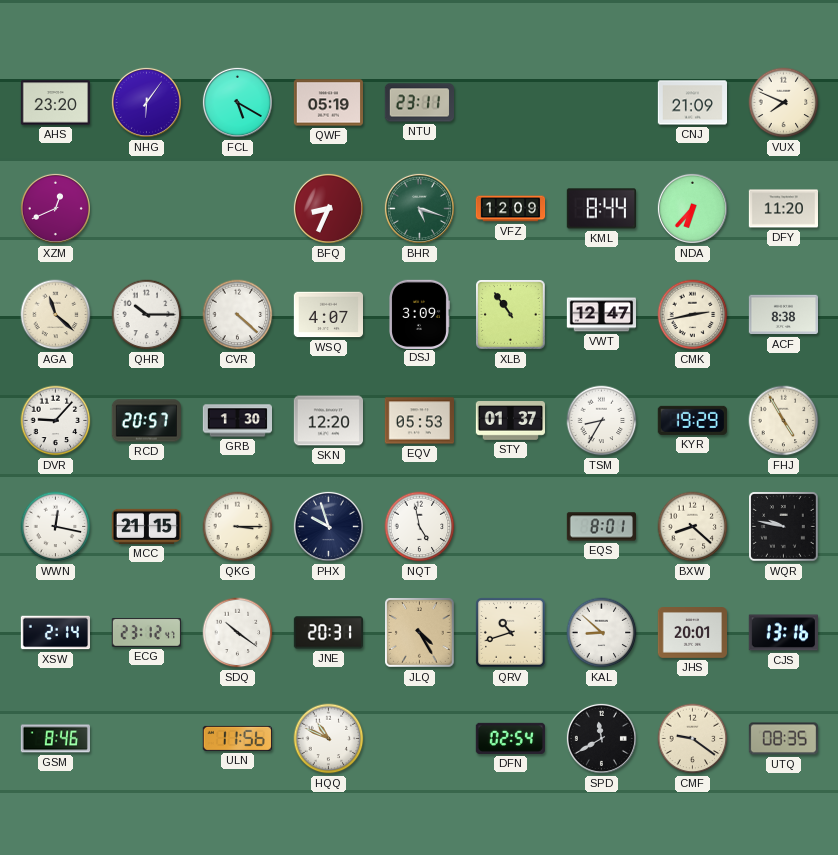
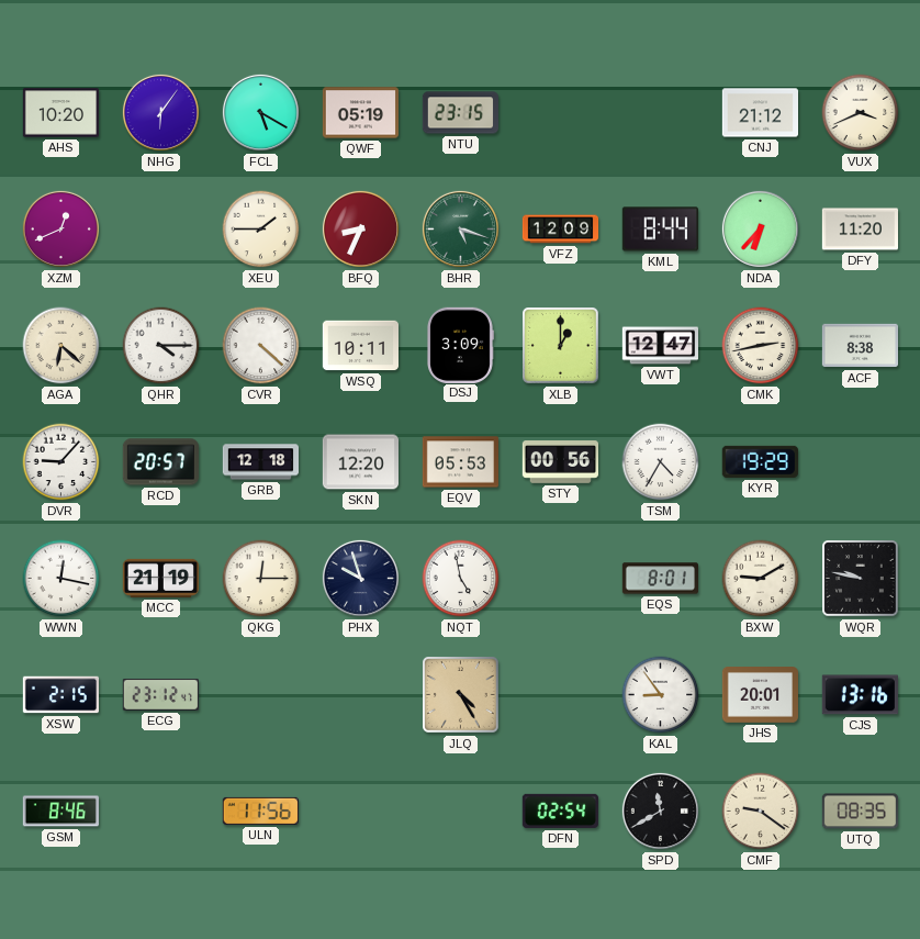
AHS: 23:20 -> 10:20 (60, 113)
NTU: 23:11 -> 23:15 (460, 113)
CNJ: 21:09 -> 21:12 (760, 113)
VUX: 7:49 -> 3:41 (861, 113)
XEU: none -> 1:45 (261, 230)
AGA: 11:22 -> 6:22 (61, 346)
QHR: 10:15 -> 4:15 (161, 346)
WSQ: 4:07 -> 10:11 (360, 346)
XLB: 10:54 -> 1:00 (561, 346)
GRB: 1:30 -> 12:18 (260, 462)
STY: 01:37 -> 00:56 (560, 462)
TSM: 8:35 -> 4:35 (661, 462)
FHJ: 4:55 -> none (784, 421)
MCC: 21:15 -> 21:19 (160, 578)
QKG: 3:15 -> 12:15 (261, 579)
BXW: 8:22 -> 9:10 (761, 579)
XSW: 2:14 -> 2:15 (60, 695)
SDQ: 10:21 -> none (238, 633)
JNE: 20:31 -> none (328, 633)
QRV: 10:42 -> none (511, 633)
KAL: 8:52 -> 8:54 (661, 695)
HQQ: 10:49 -> none (329, 739)
